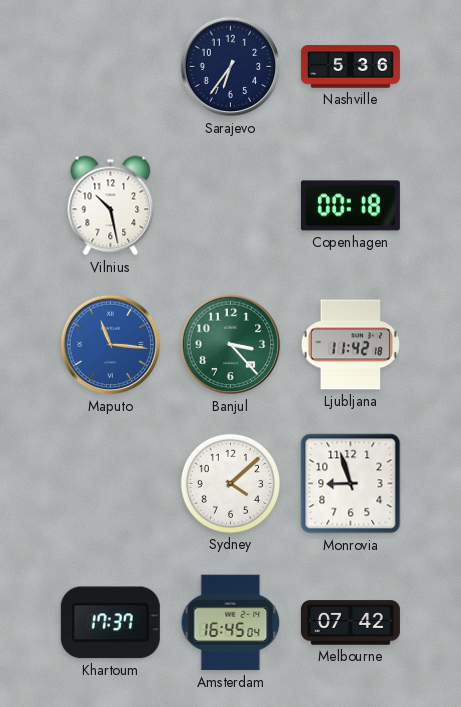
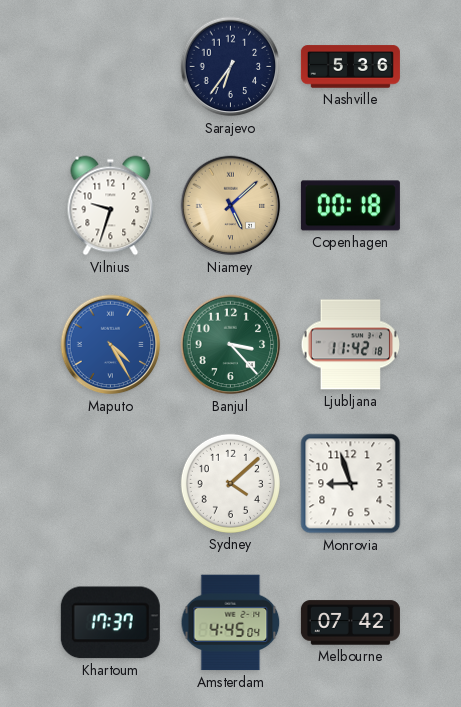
Vilnius: 10:28 -> 9:33 (111, 206)
Niamey: none -> 5:08 (231, 206)
Maputo: 11:16 -> 4:25 (111, 345)
Amsterdam: 16:45 -> 4:45 (231, 623)
